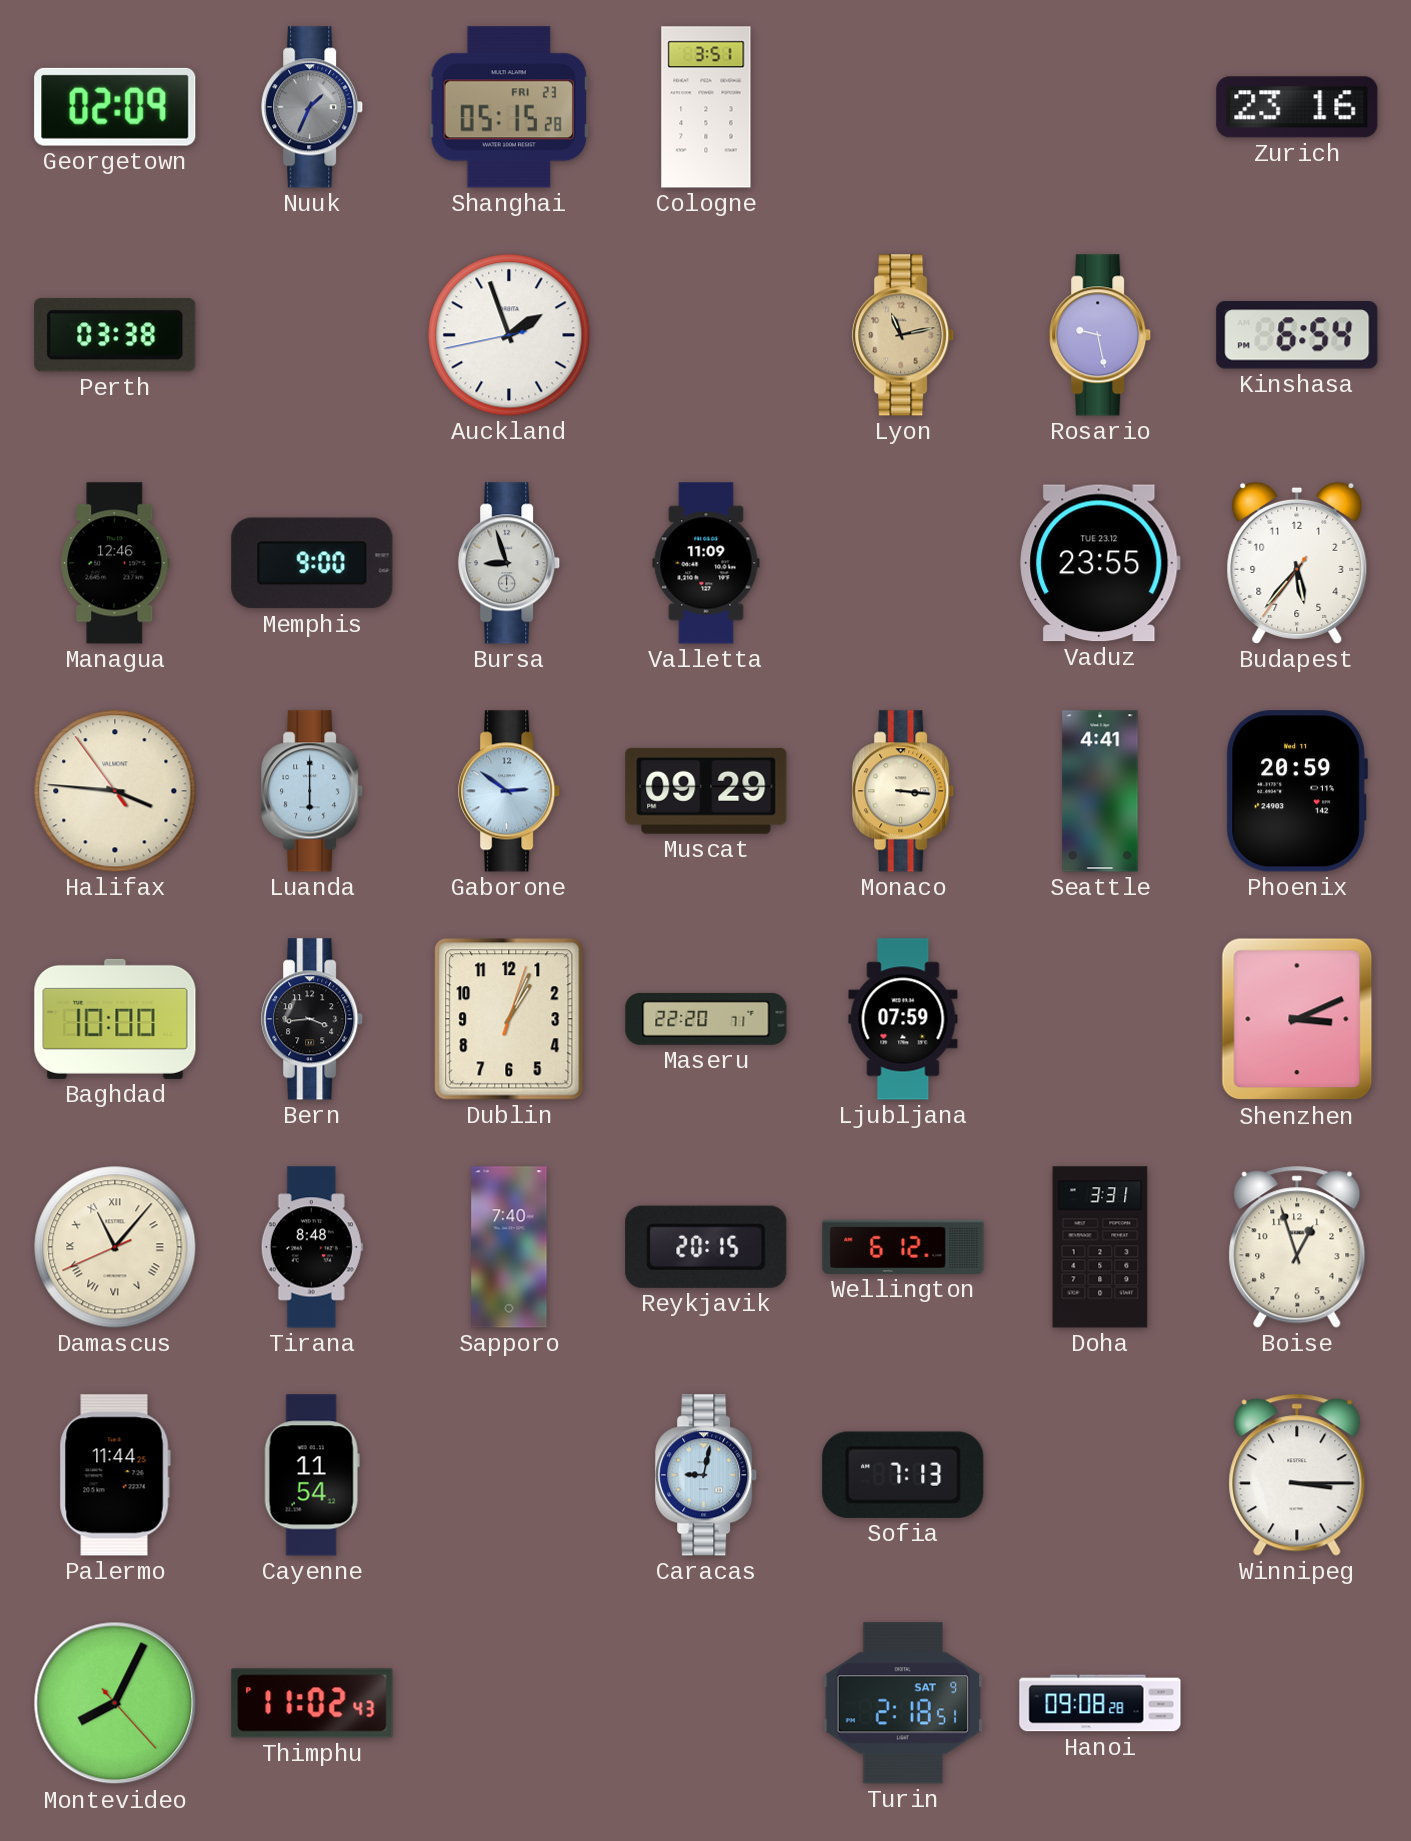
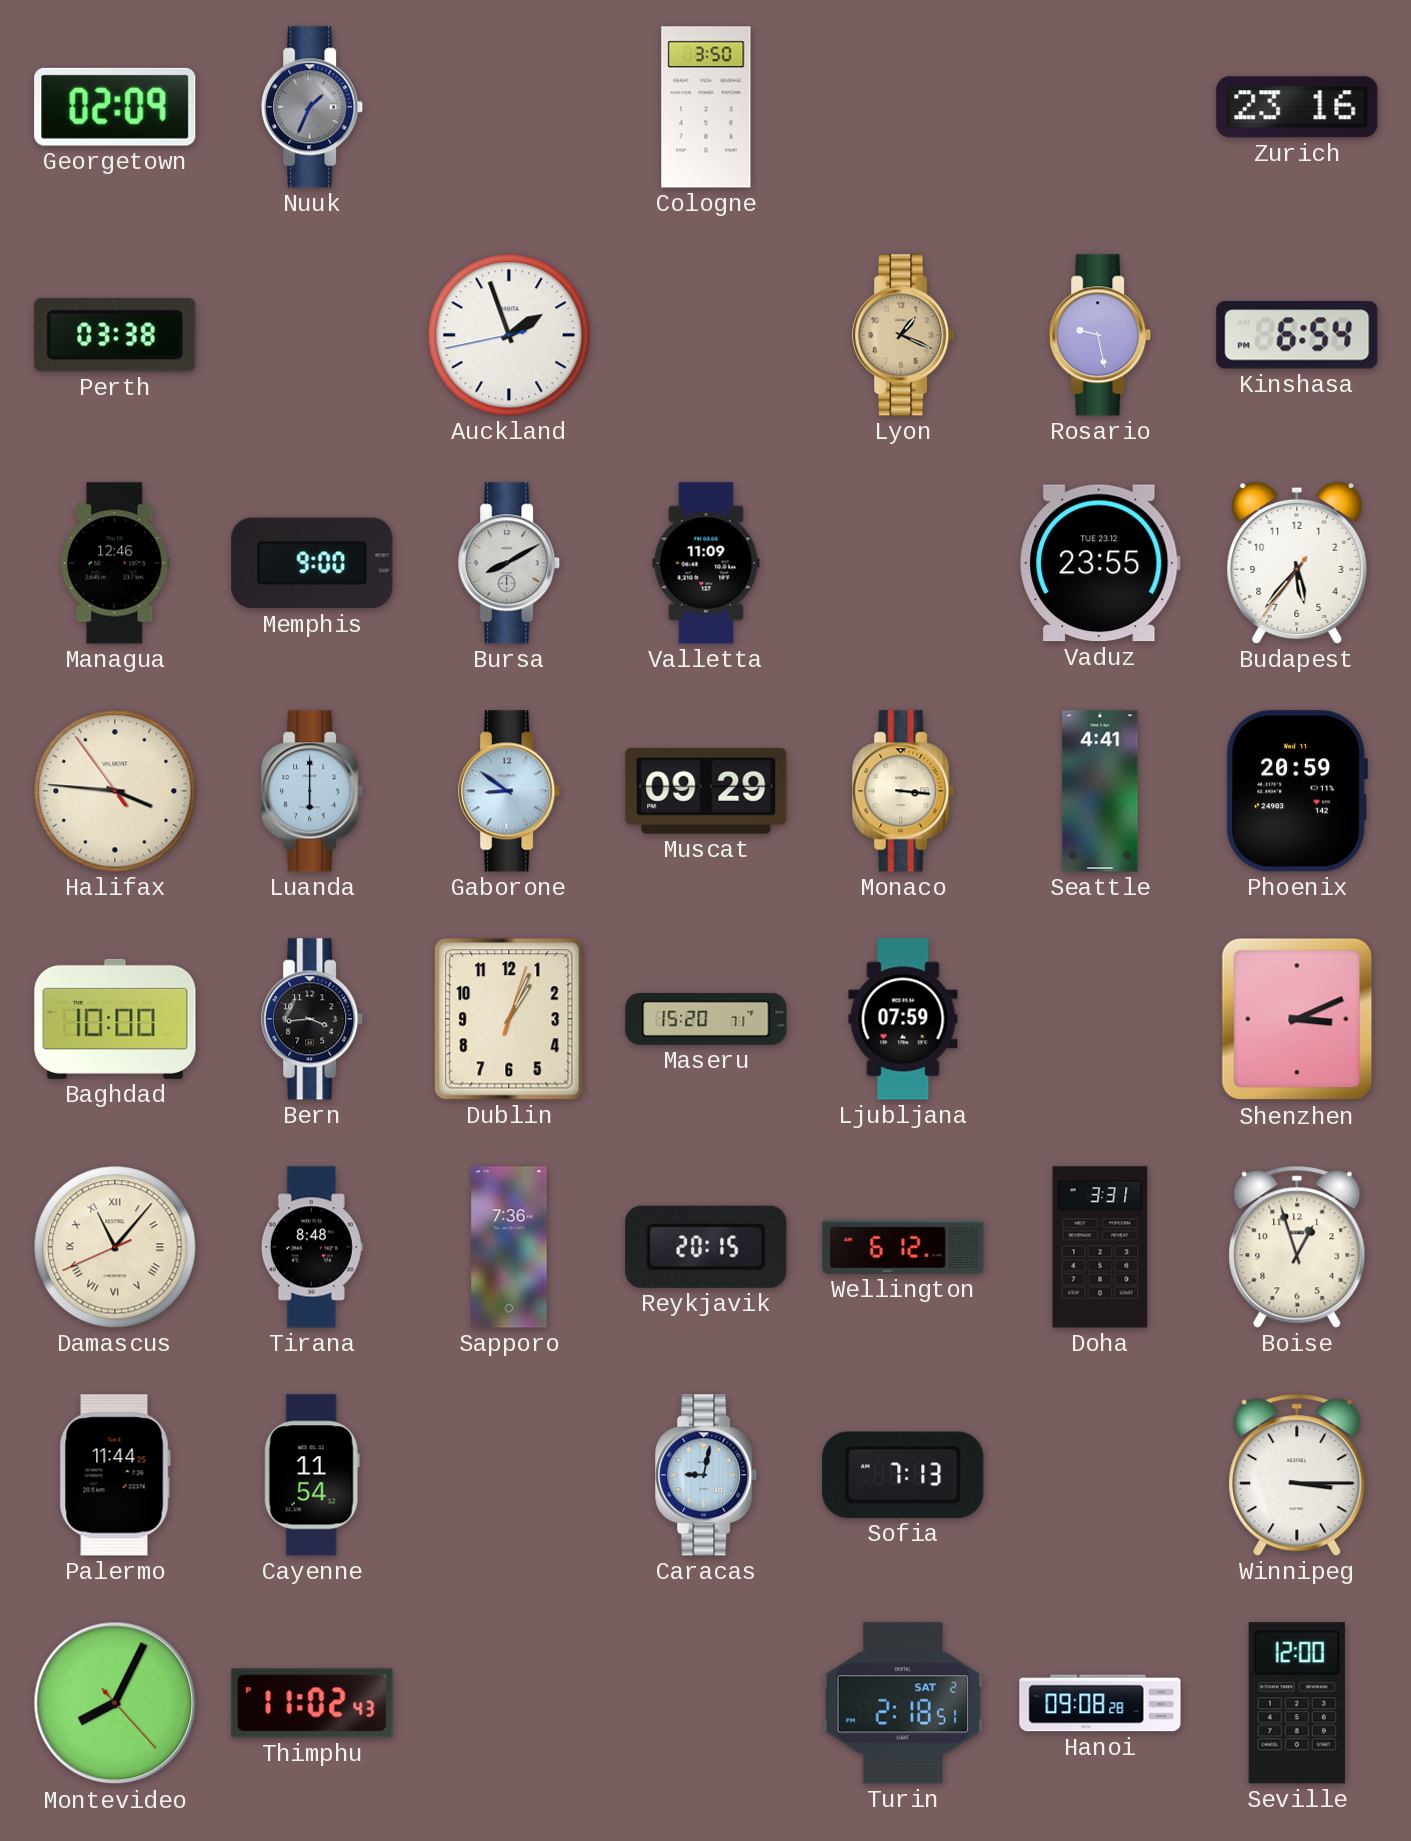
Shanghai: 05:15 -> none (509, 107)
Cologne: 3:51 -> 3:50 (706, 107)
Lyon: 11:13 -> 1:19 (904, 335)
Bursa: 8:57 -> 8:10 (510, 563)
Gaborone: 2:51 -> 8:51 (510, 791)
Maseru: 22:20 -> 15:20 (706, 1019)
Sapporo: 7:40 -> 7:36 (509, 1247)
Turin date: SAT 9 -> SAT 2 (903, 1703)
Seville: none -> 12:00 (1297, 1703)
